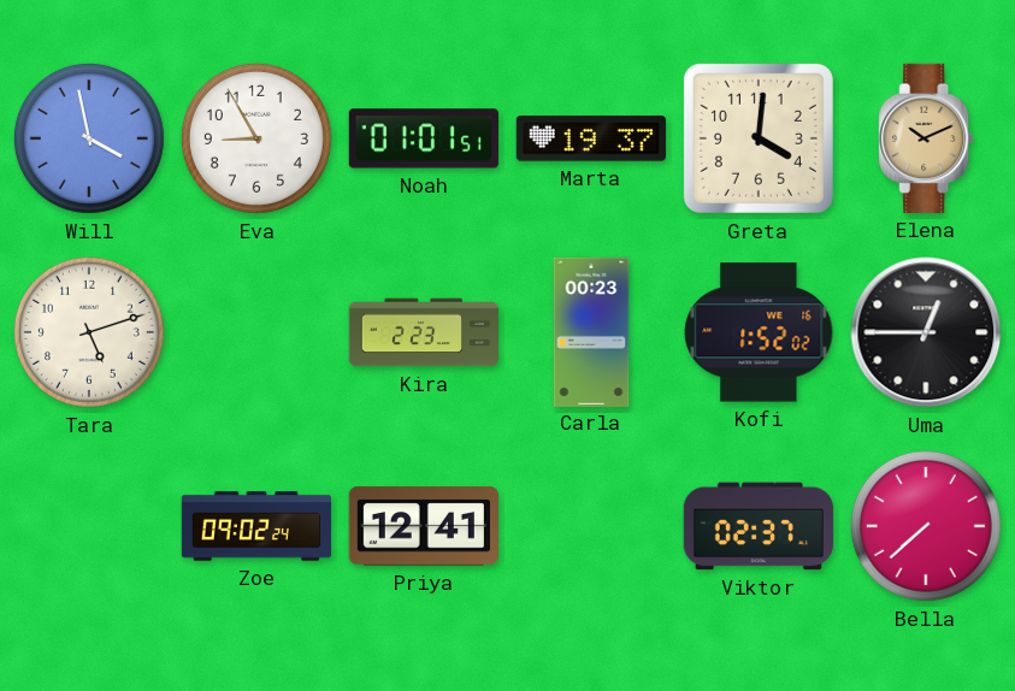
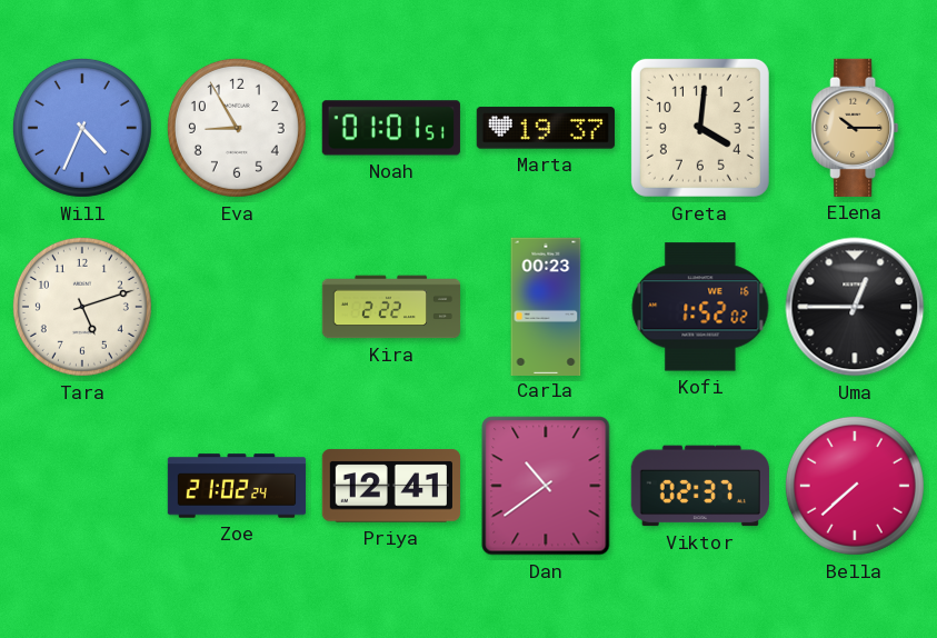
Will: 3:58 -> 4:34 (82, 128)
Elena: 10:11 -> 10:15 (855, 128)
Kira: 2:23 -> 2:22 (391, 307)
Zoe: 09:02 -> 21:02 (237, 486)
Dan: none -> 10:39 (546, 486)
